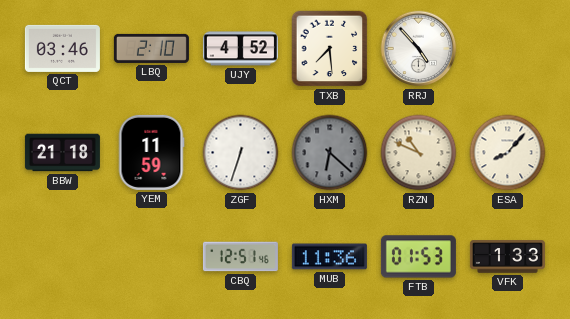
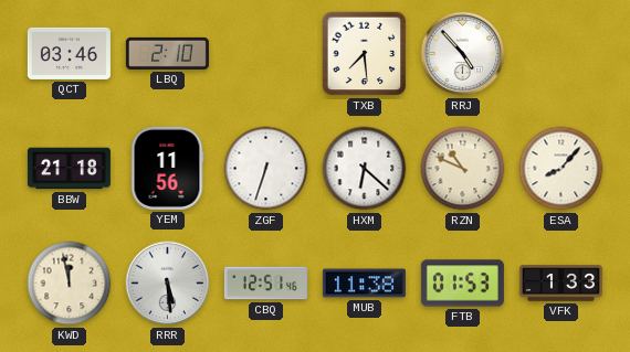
UJY: 4:52 -> none (240, 49)
YEM: 11:59 -> 11:56 (167, 168)
HXM dial: grey -> white (365, 169)
KWD: none -> 11:58 (70, 284)
RRR: none -> 5:29 (168, 284)
MUB: 11:36 -> 11:38 (364, 284)
